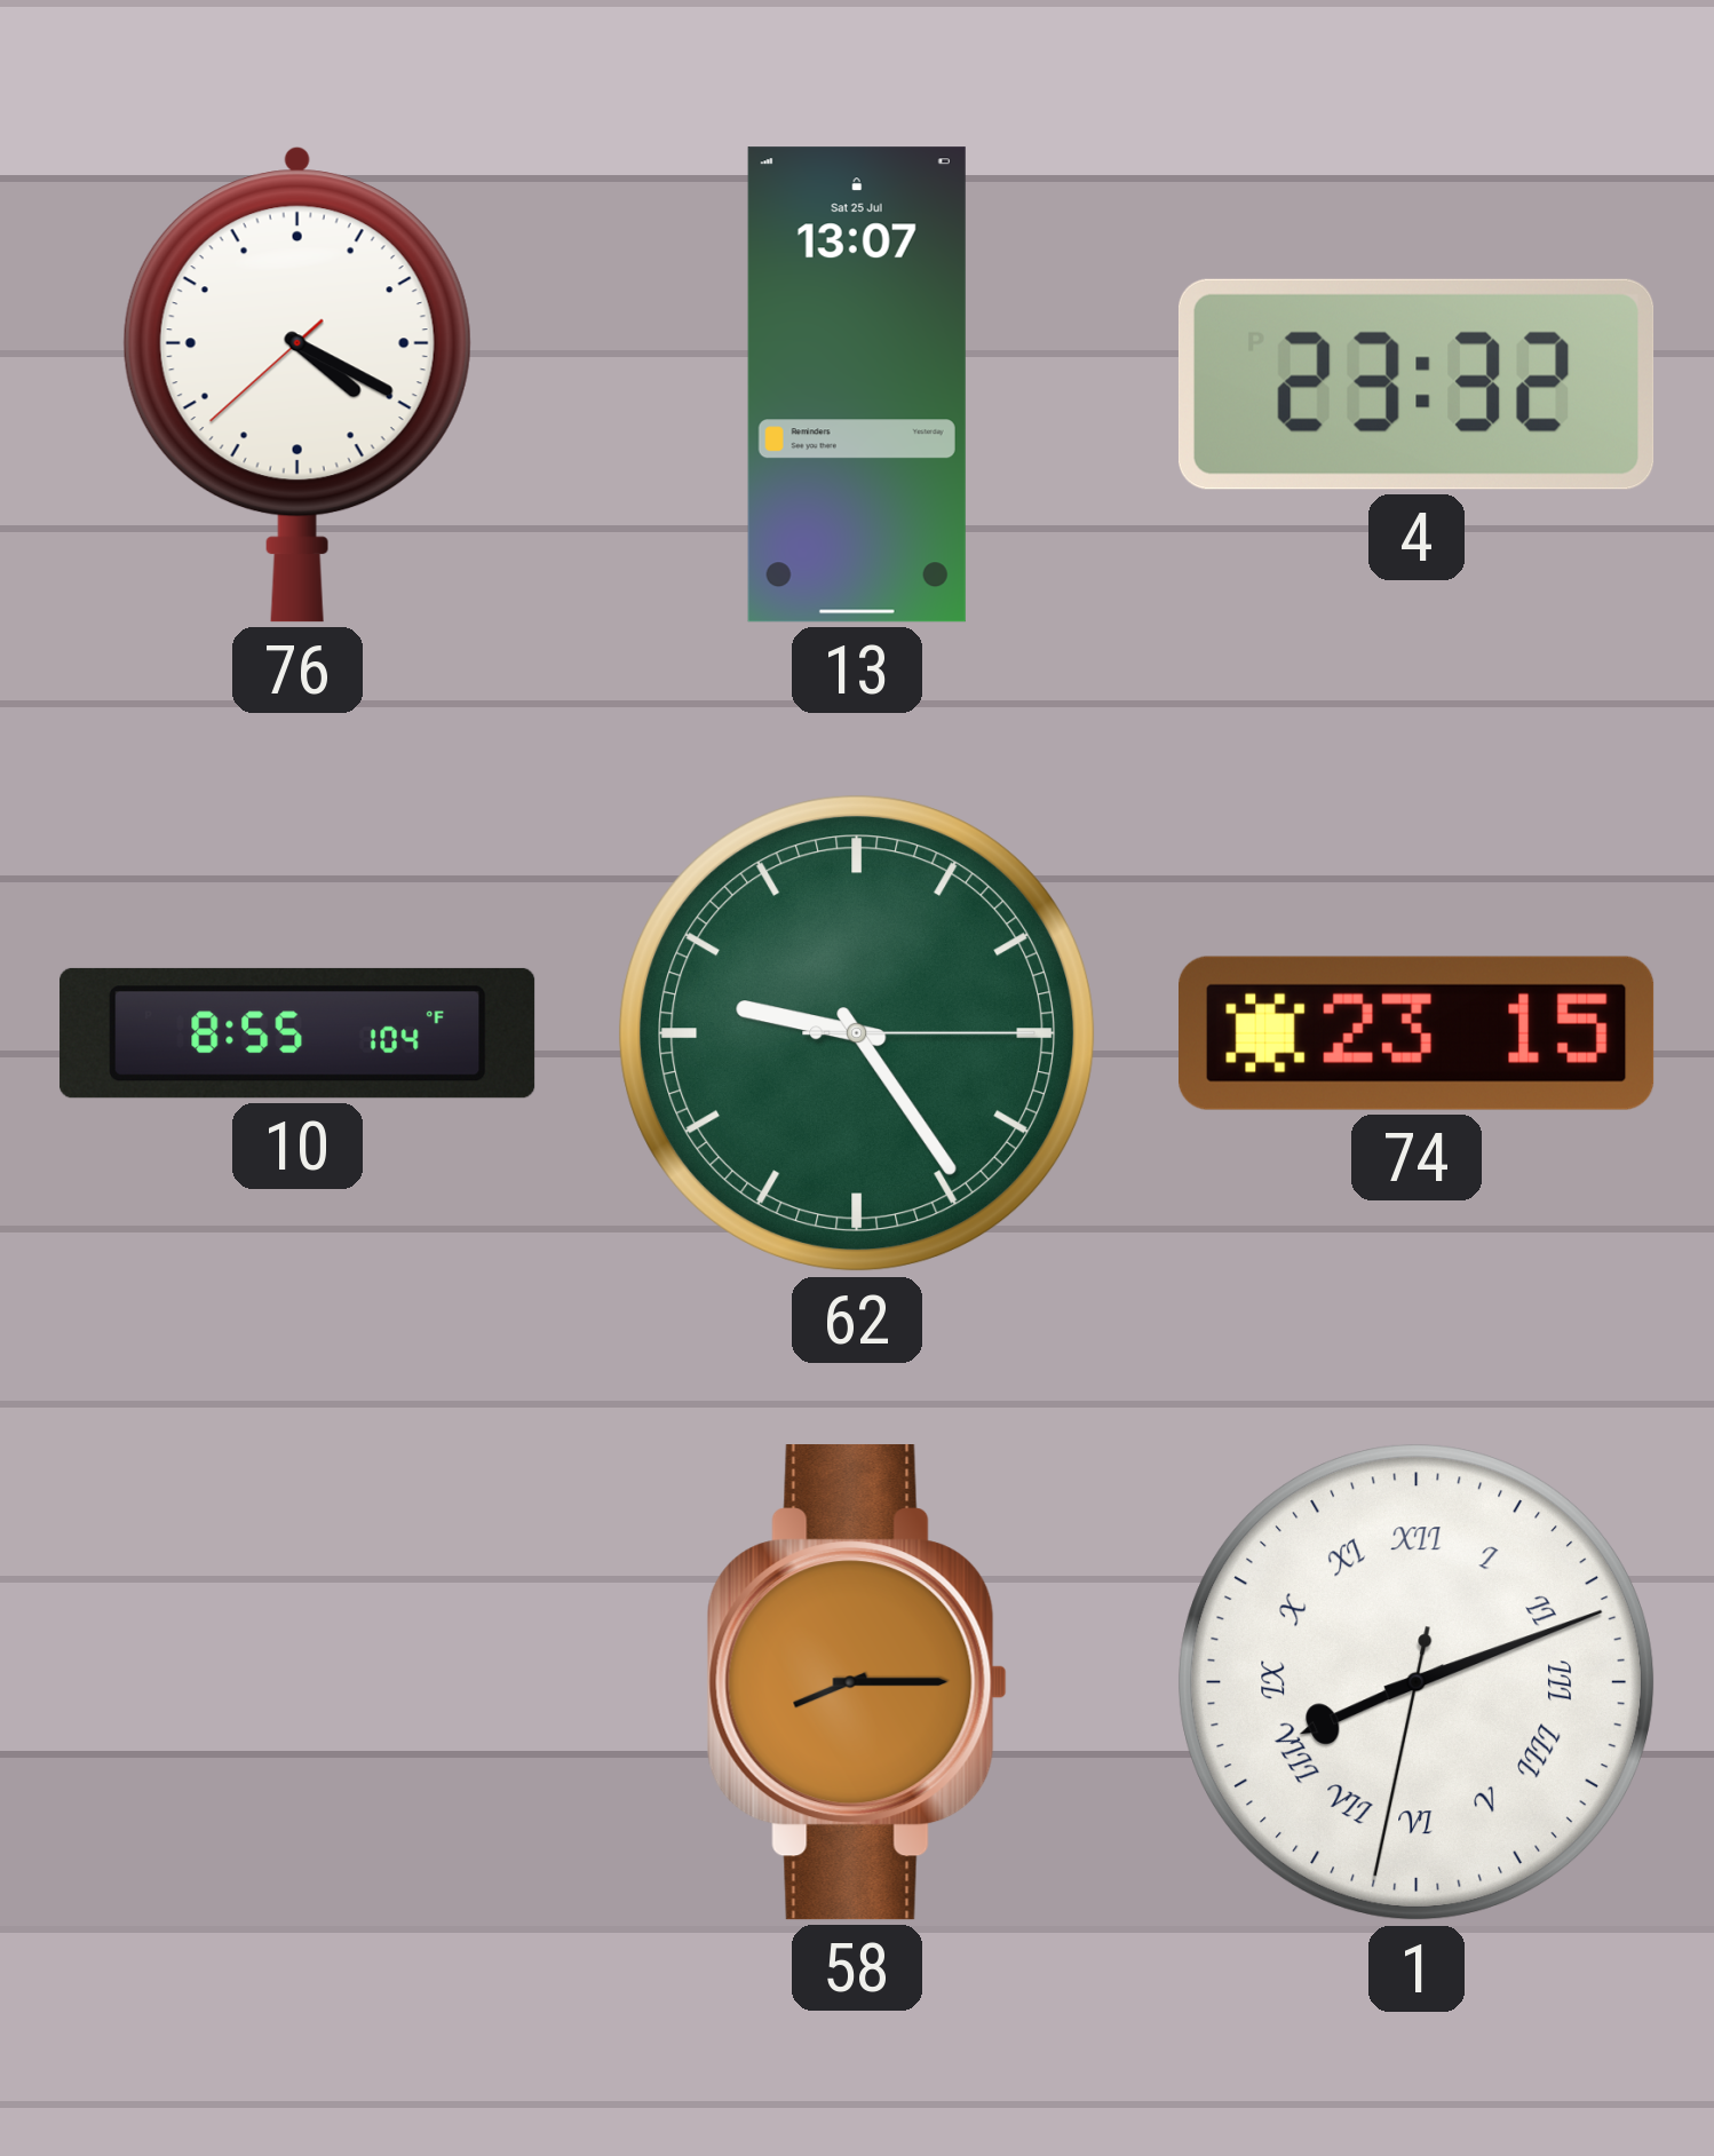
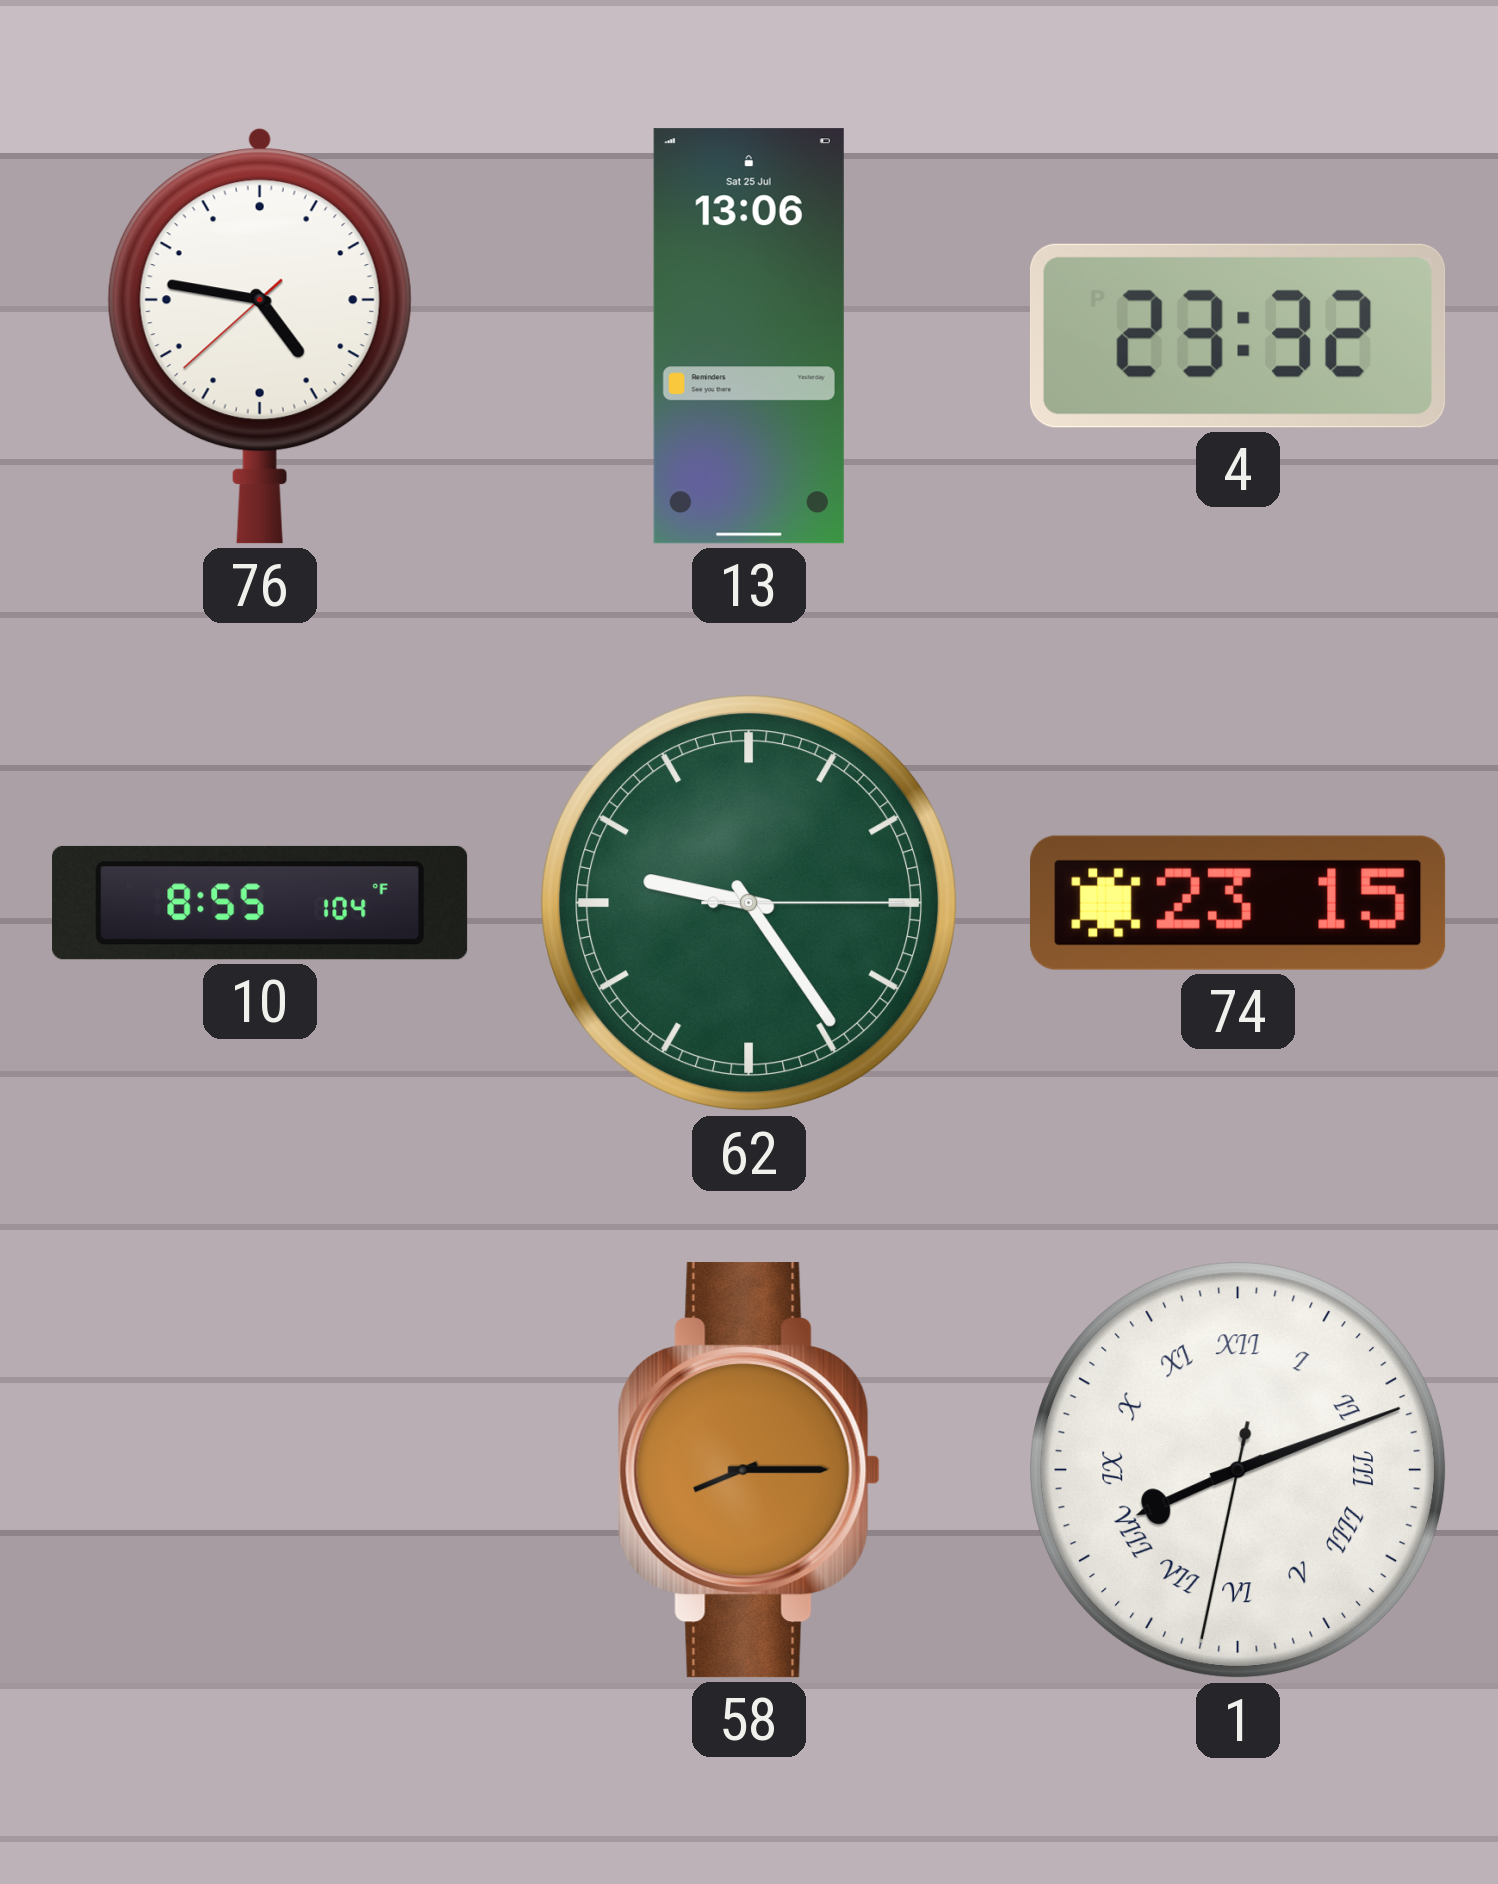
76: 4:19 -> 4:46 (260, 336)
13: 13:07 -> 13:06 (749, 336)
